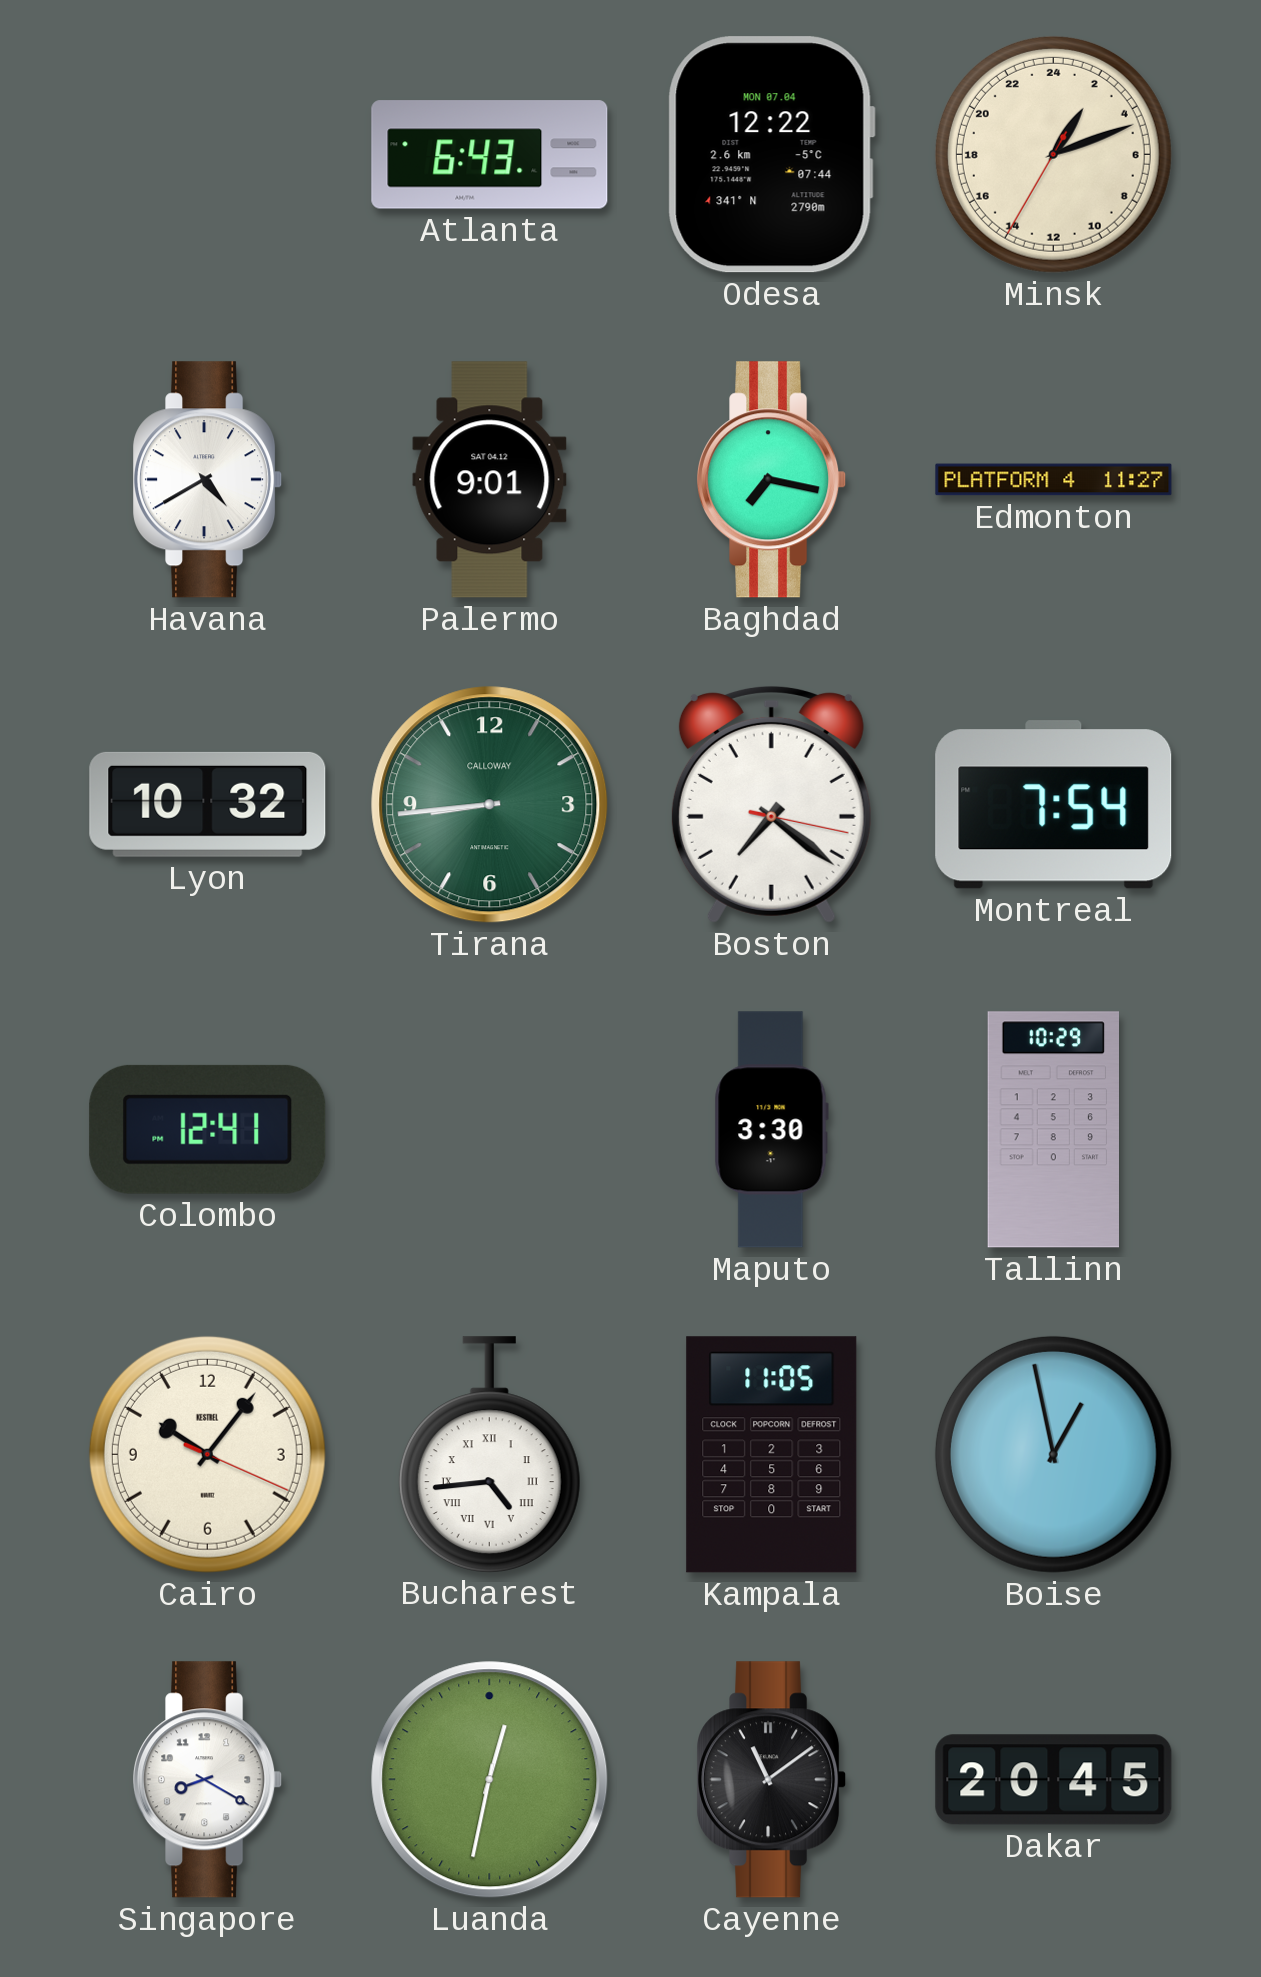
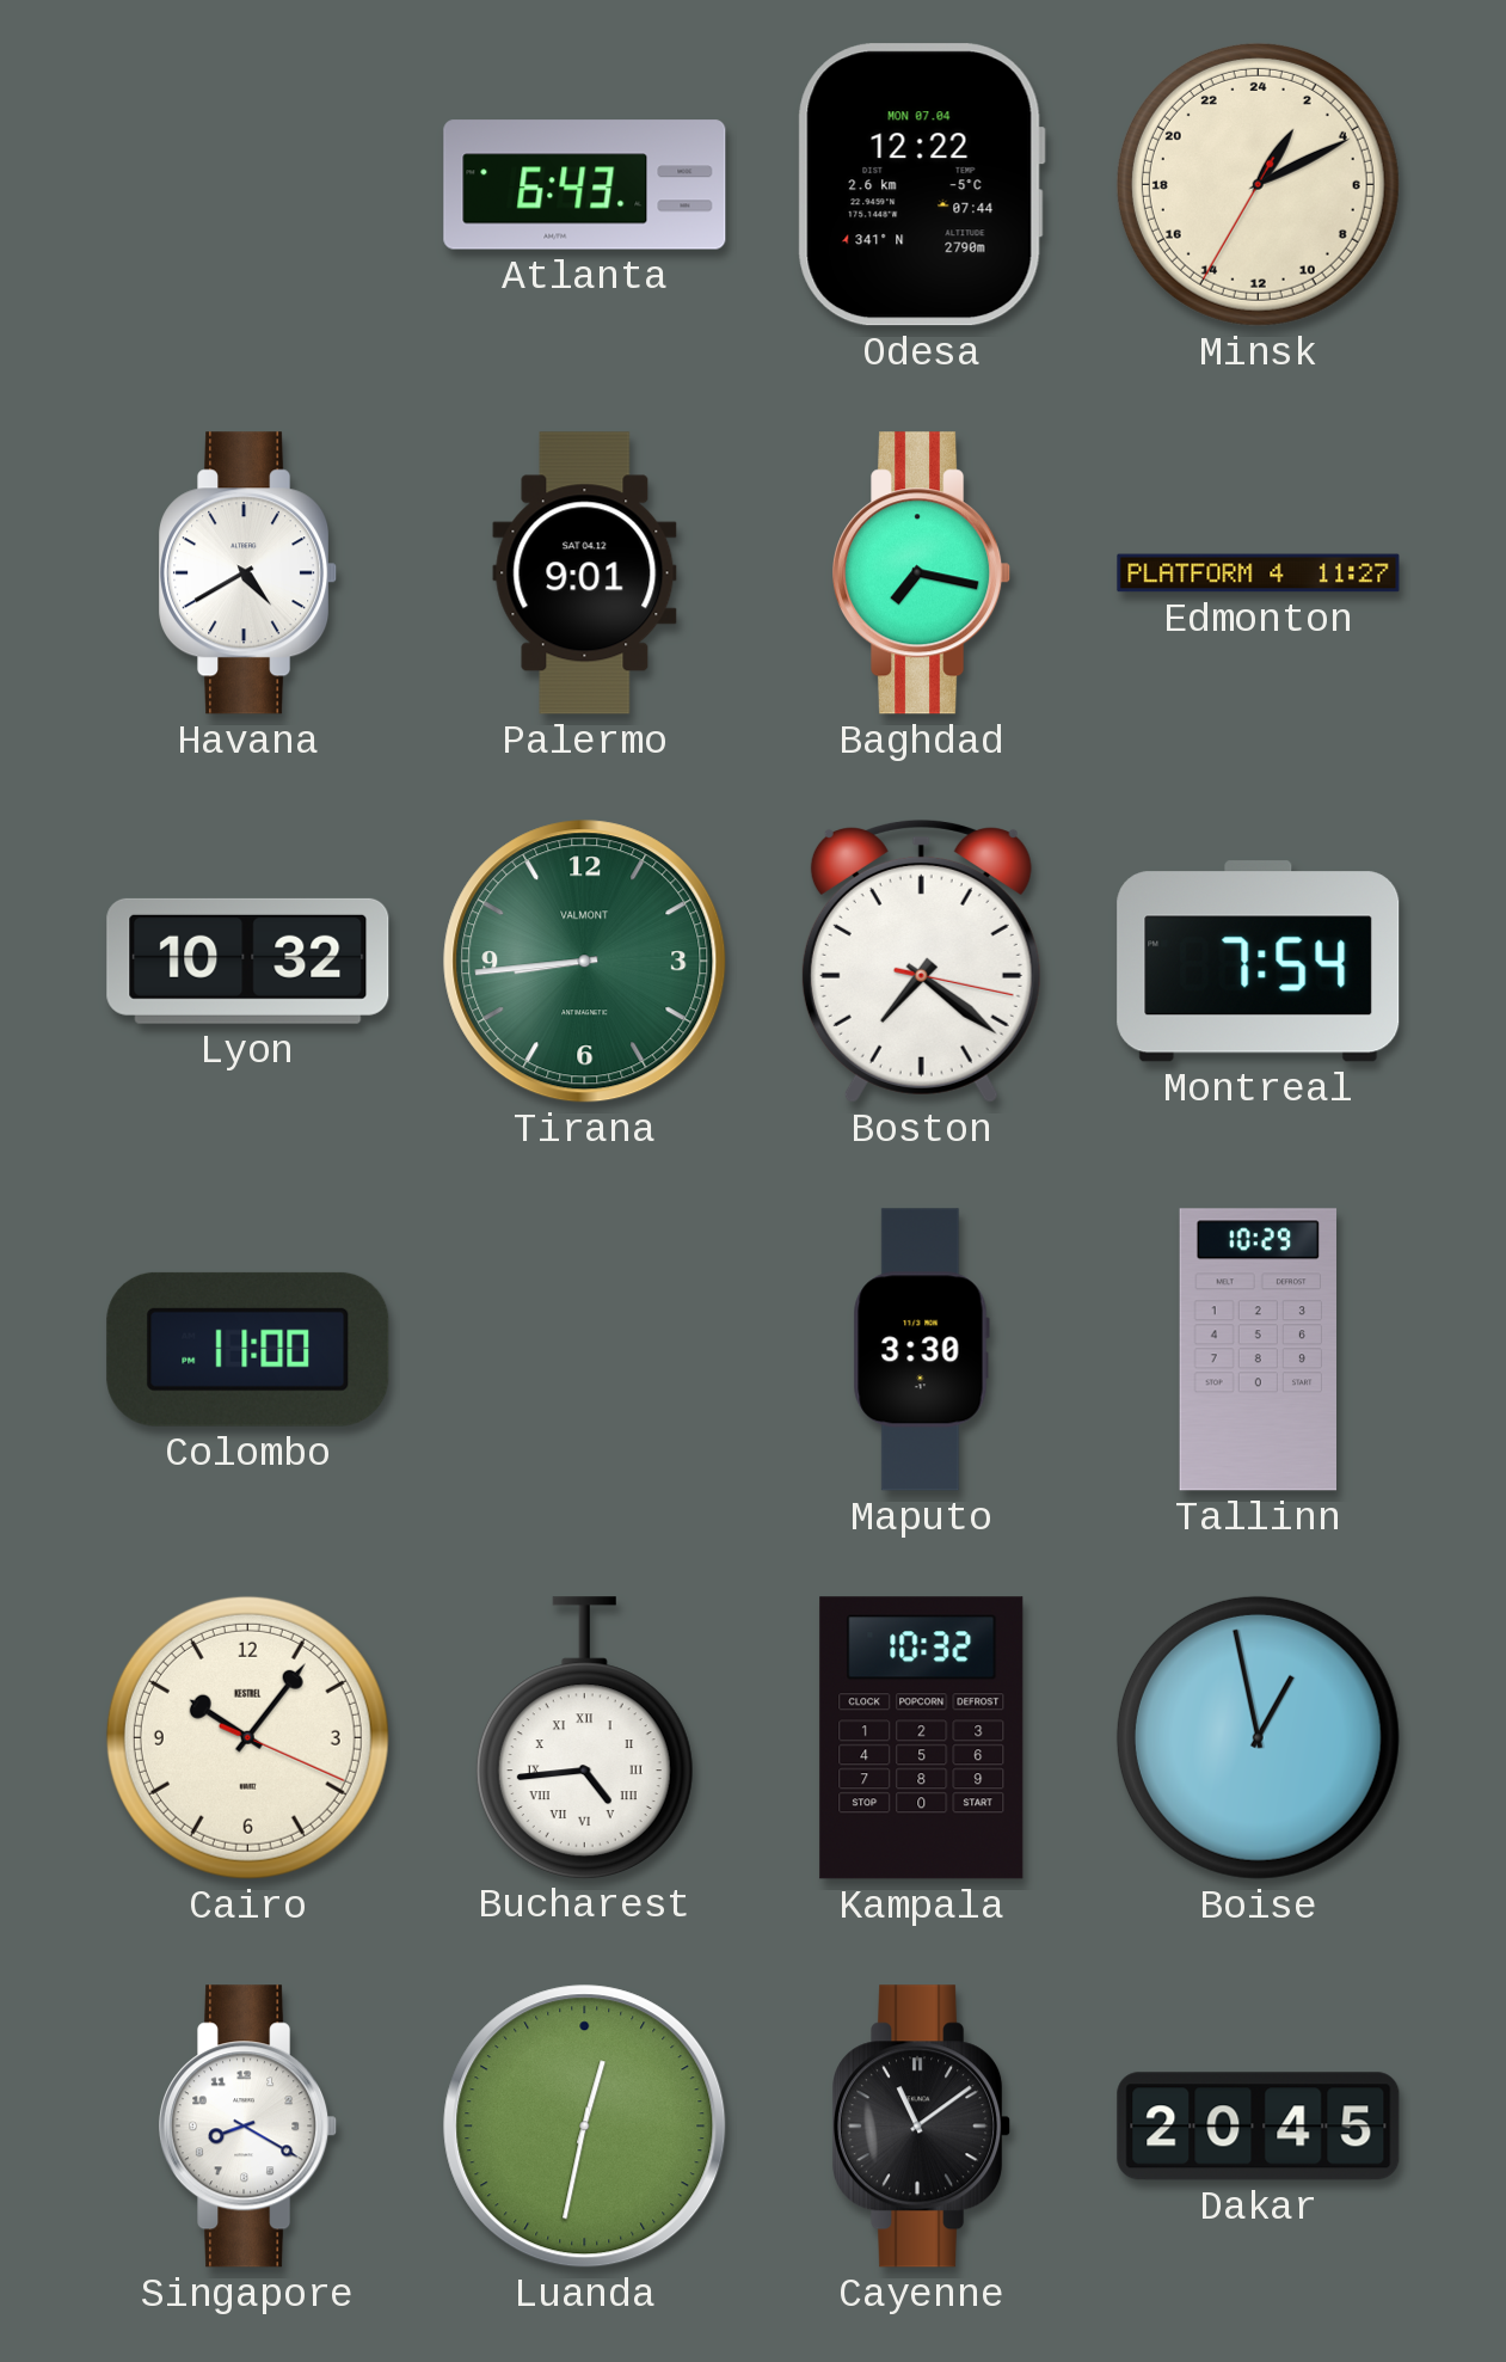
Minsk: 2:11 -> 2:10 (1258, 184)
Tirana brand: CALLOWAY -> VALMONT (585, 962)
Colombo: 12:41 -> 11:00 (248, 1349)
Kampala: 11:05 -> 10:32 (922, 1738)
